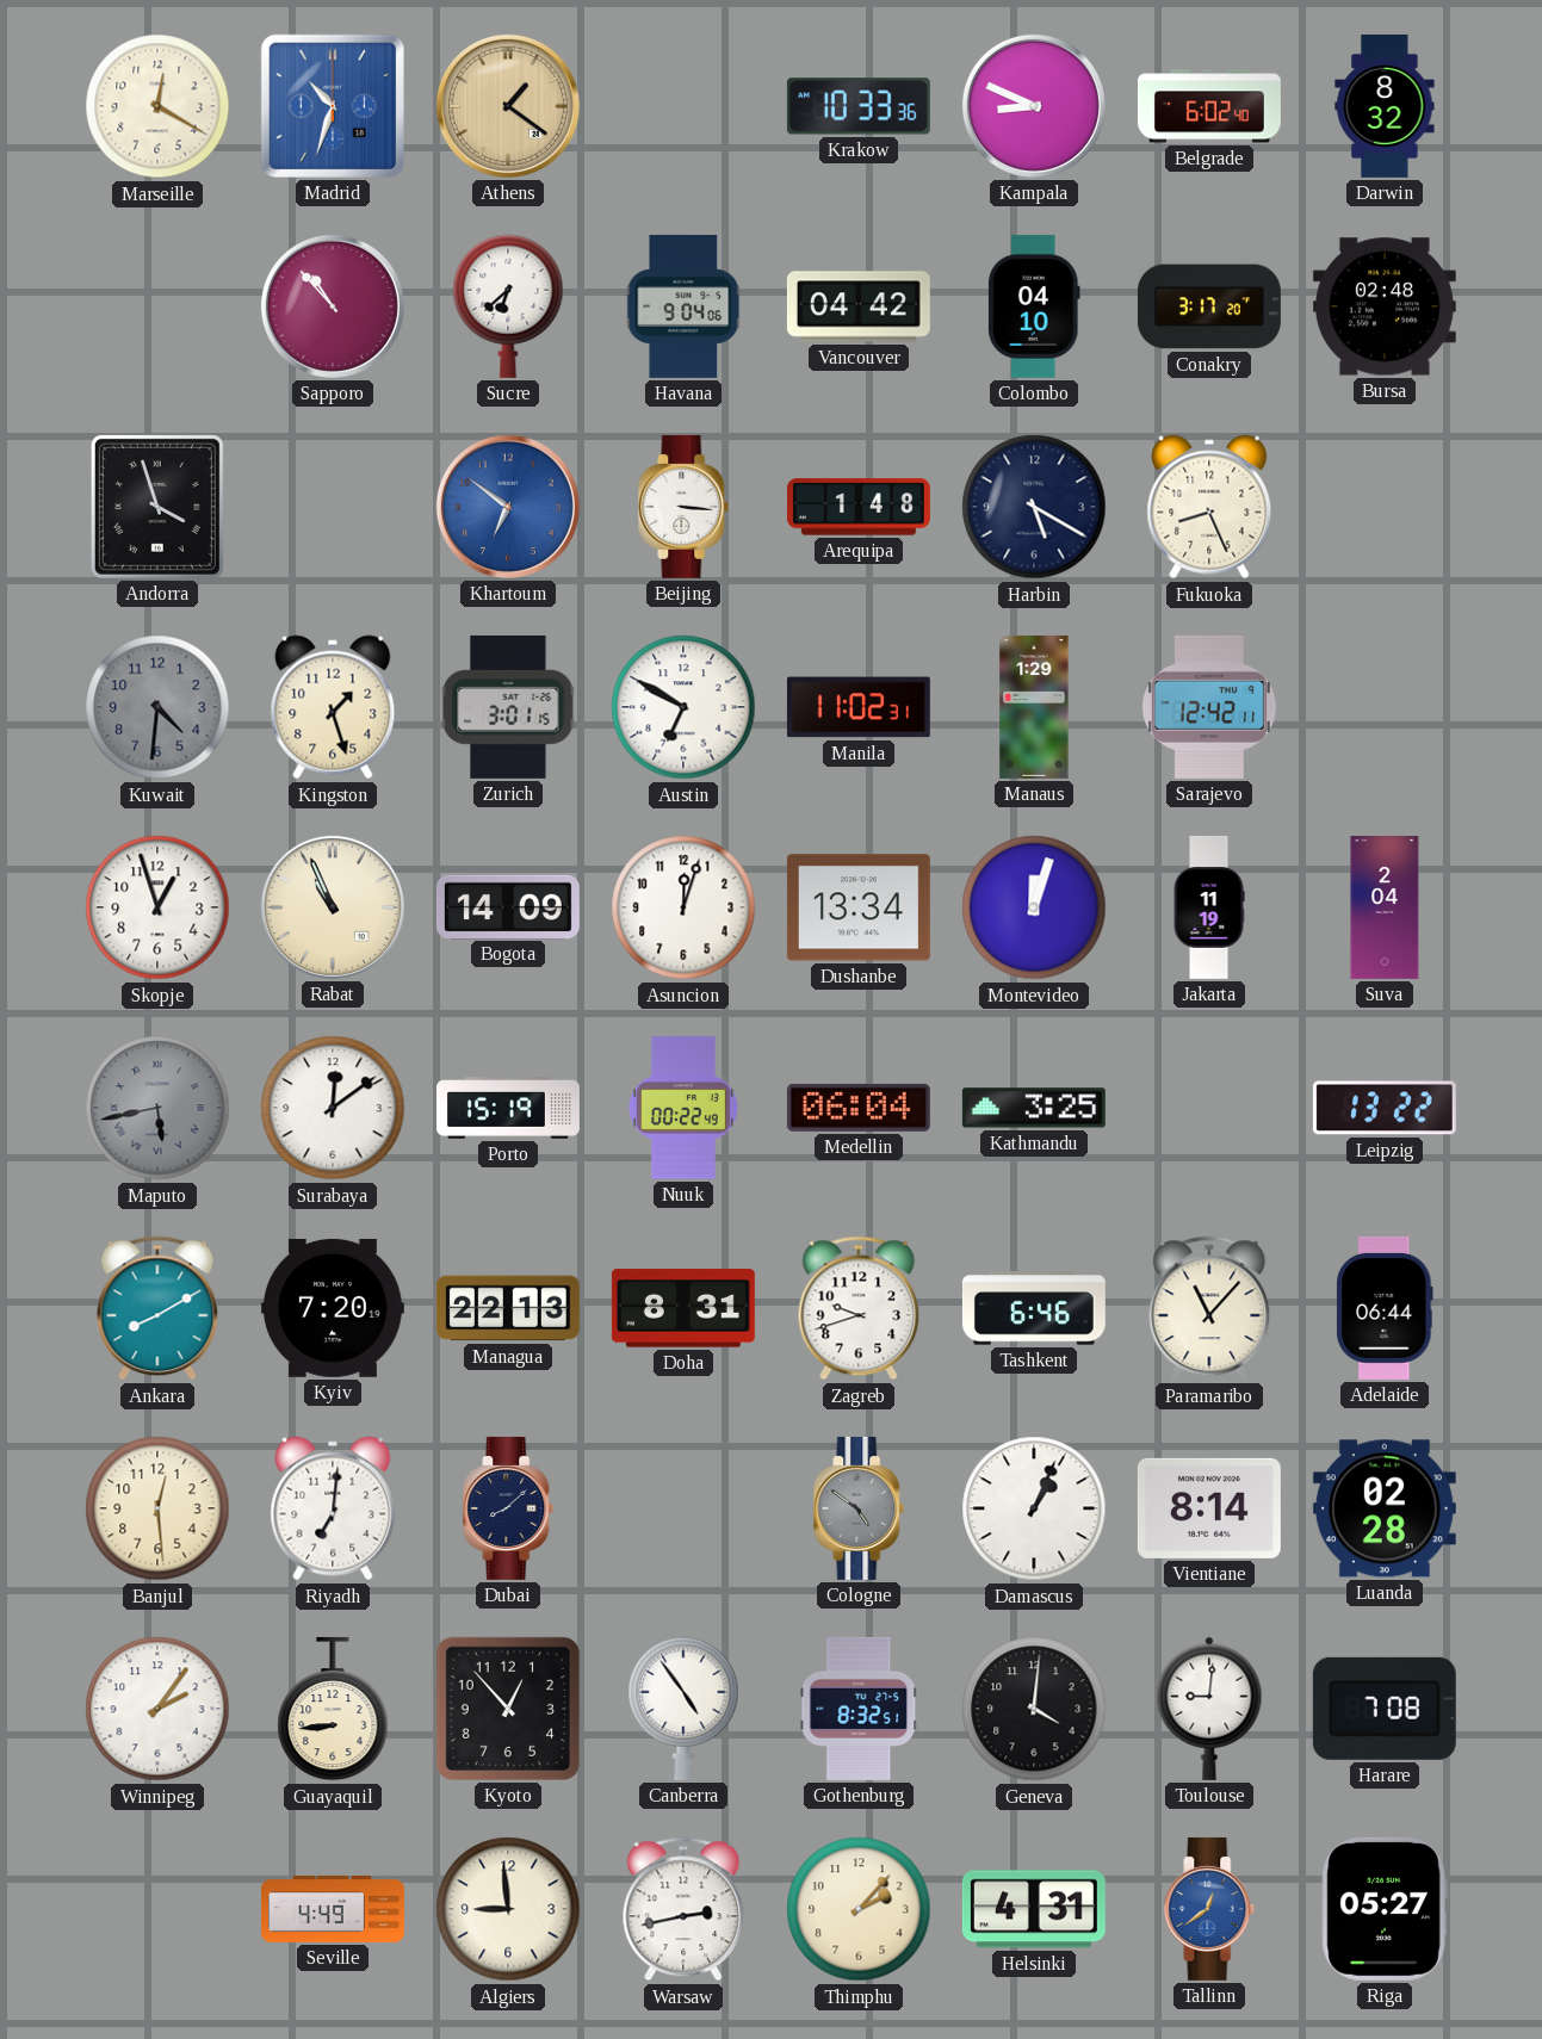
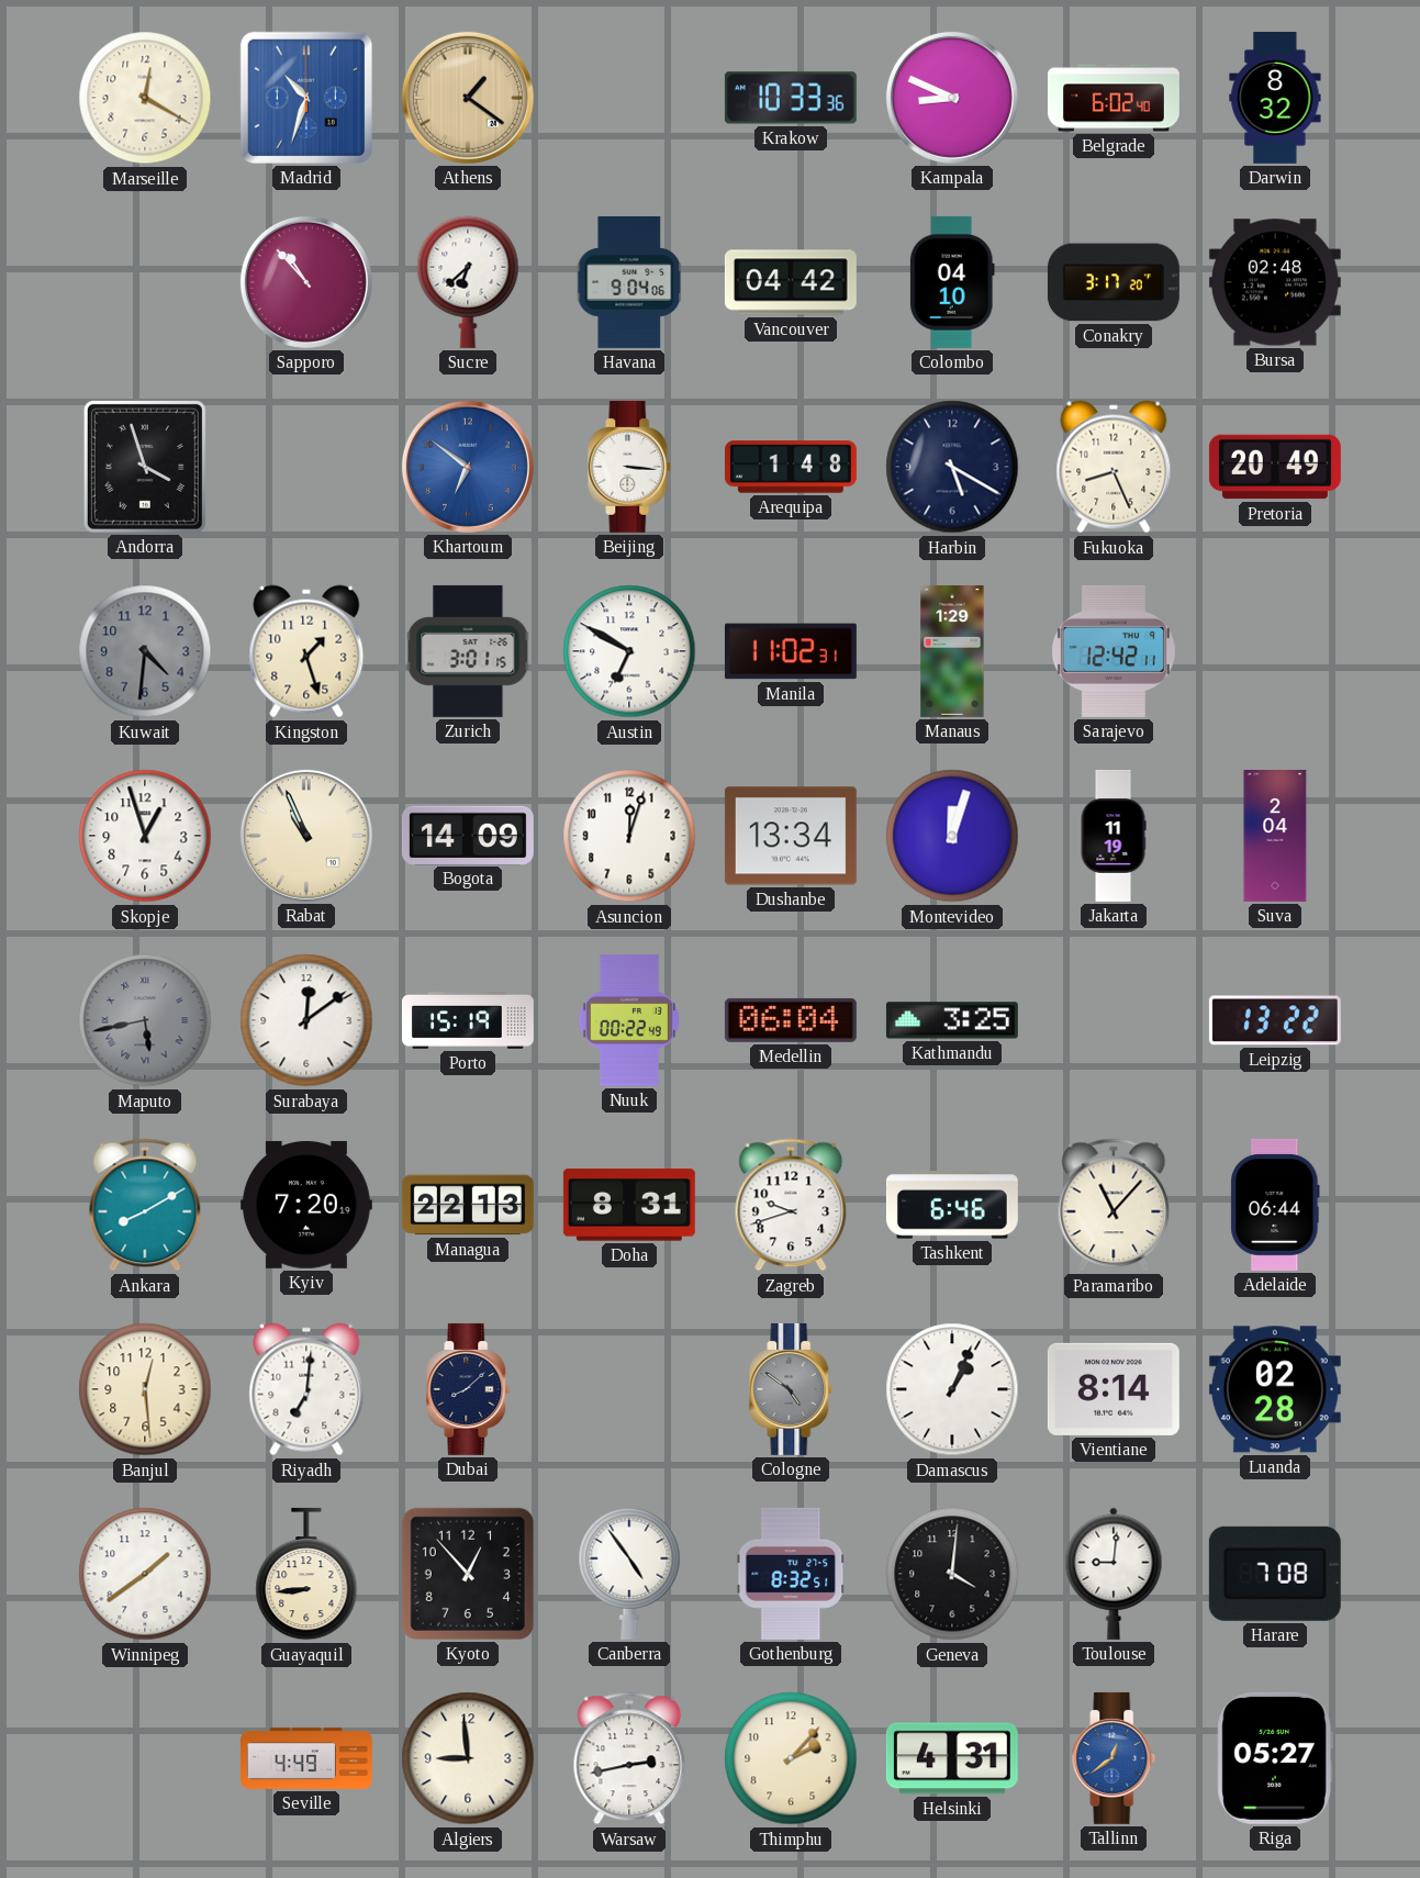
Pretoria: none -> 20:49 (1275, 467)
Winnipeg: 2:06 -> 1:39 (145, 1574)
